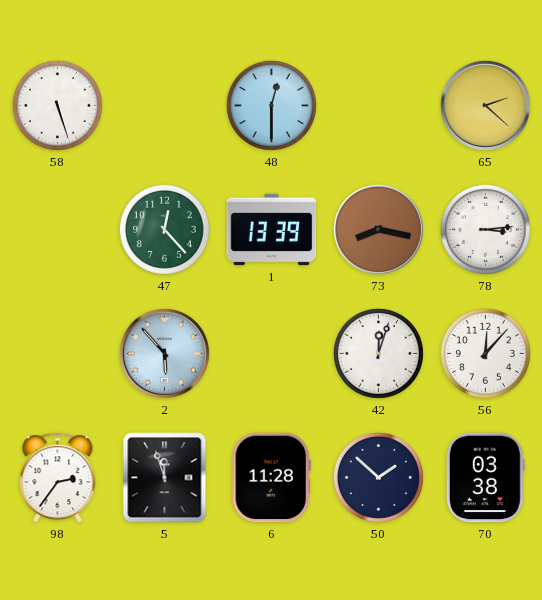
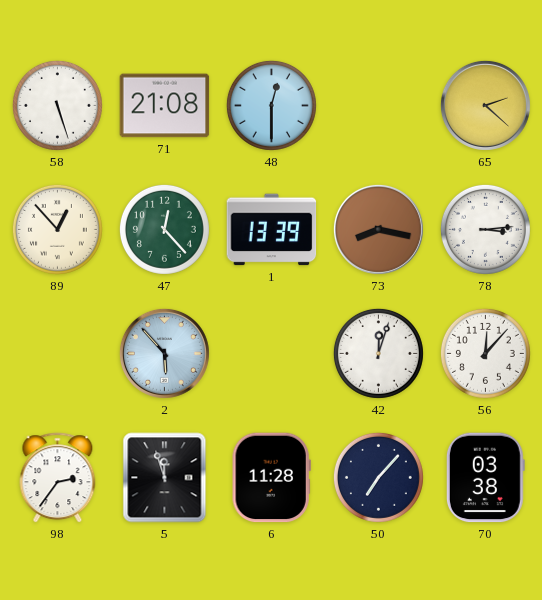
71: none -> 21:08 (165, 106)
89: none -> 12:53 (57, 229)
50: 1:52 -> 7:07 (378, 477)
